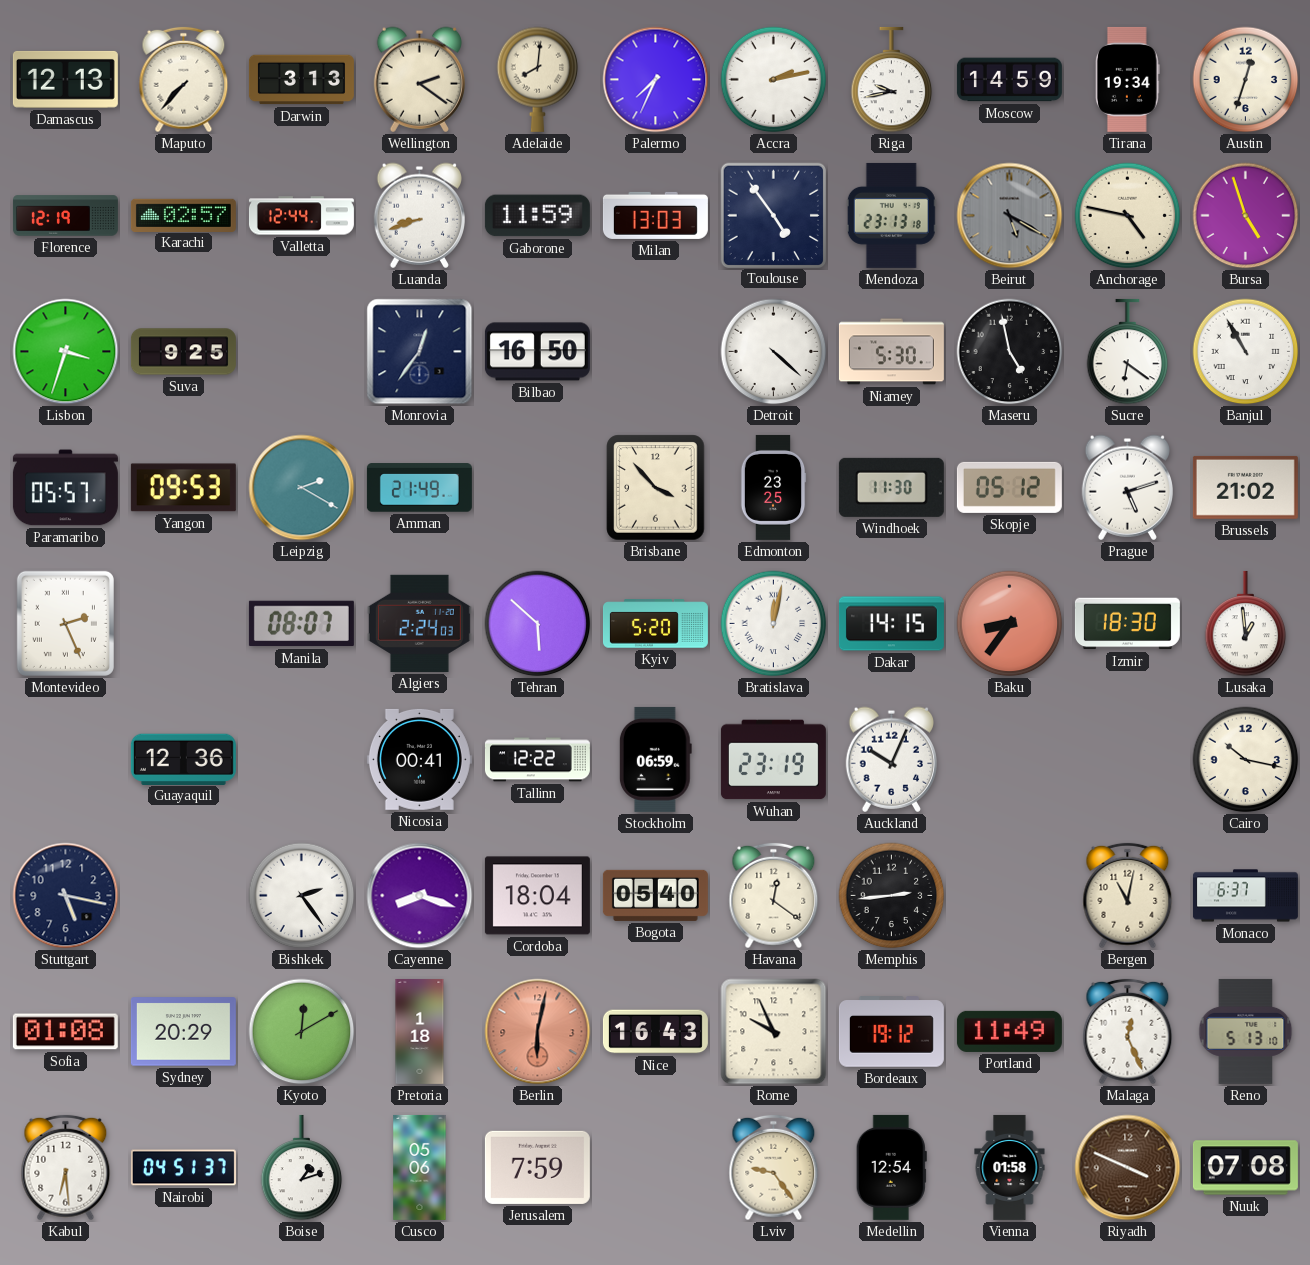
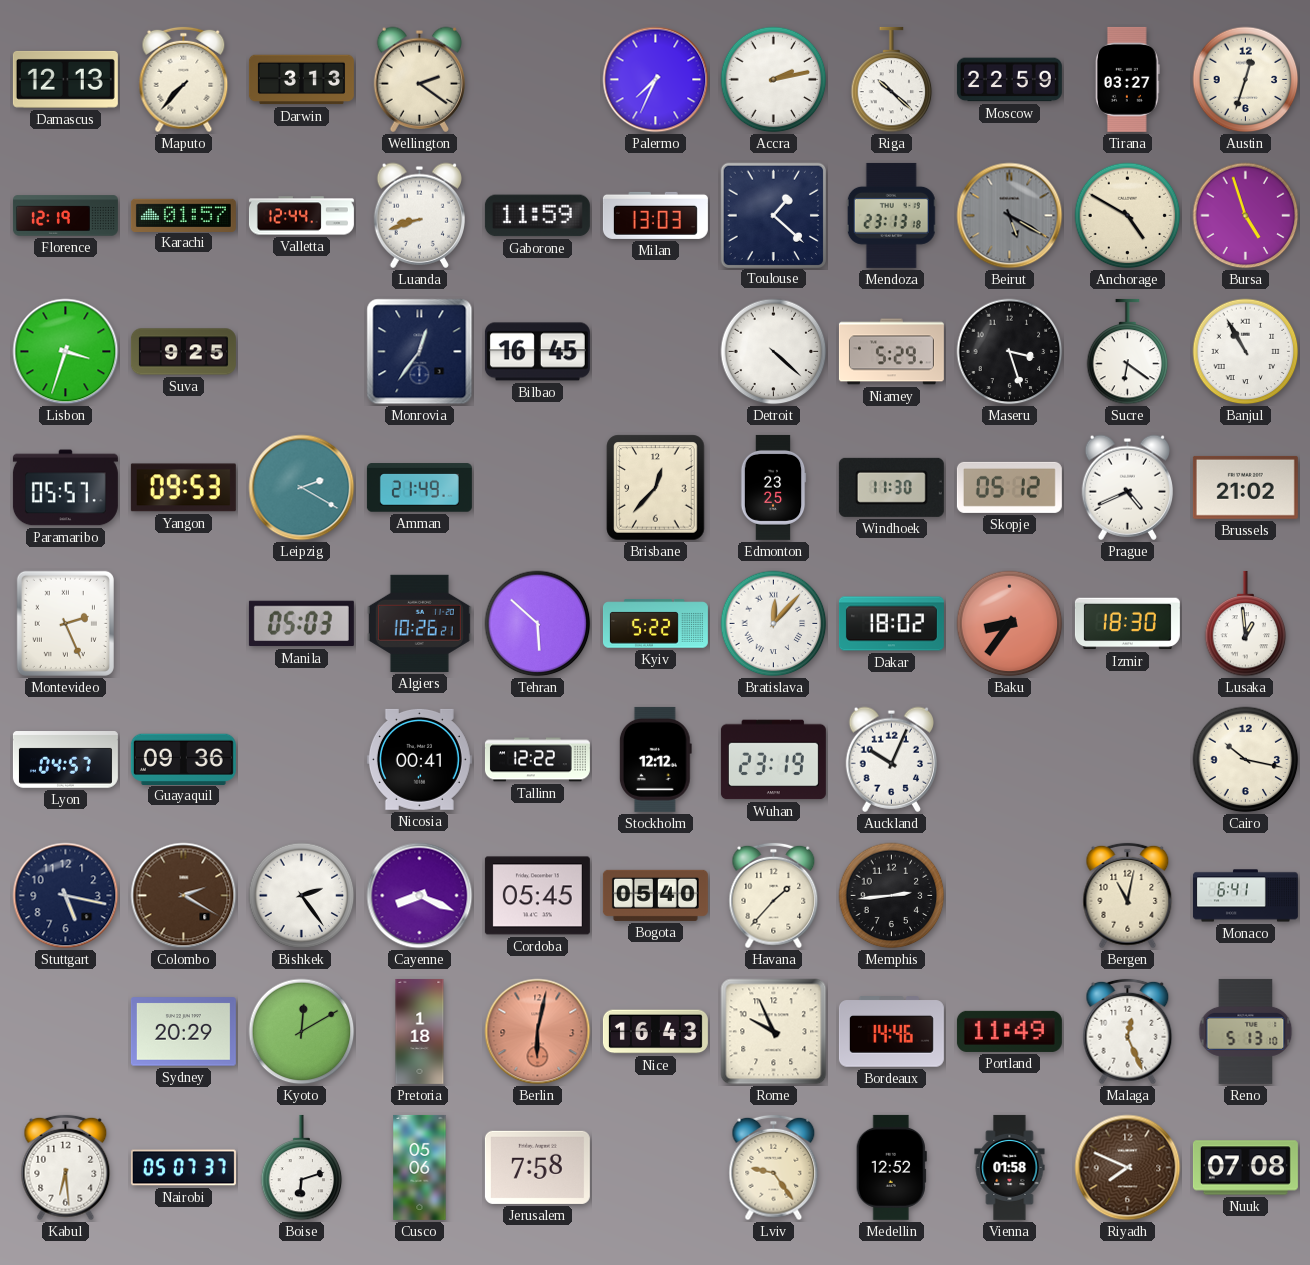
Adelaide: 8:01 -> none (538, 79)
Riga: 9:43 -> 10:22 (892, 80)
Moscow: 14:59 -> 22:59 (1009, 80)
Tirana: 19:34 -> 03:27 (1127, 79)
Karachi: 02:57 -> 01:57 (183, 215)
Toulouse: 4:54 -> 1:22 (773, 215)
Anchorage: 4:47 -> 4:50 (1128, 216)
Bilbao: 16:50 -> 16:45 (537, 352)
Niamey: 5:30 -> 5:29 (891, 352)
Maseru: 4:58 -> 3:27 (1010, 352)
Brisbane: 3:53 -> 12:37 (656, 488)
Prague: 5:12 -> 4:41 (1127, 487)
Manila: 08:07 -> 05:03 (301, 624)
Algiers: 2:24 -> 10:26 (419, 623)
Kyiv: 5:20 -> 5:22 (655, 624)
Bratislava: 12:02 -> 12:07 (774, 624)
Dakar: 14:15 -> 18:02 (891, 624)
Lyon: none -> 04:57 (65, 760)
Guayaquil: 12:36 -> 09:36 (183, 759)
Stockholm: 06:59 -> 12:12 (655, 759)
Colombo: none -> 2:20 (184, 896)
Cayenne: 8:18 -> 8:19 (420, 896)
Cordoba: 18:04 -> 05:45 (537, 896)
Havana: 12:21 -> 1:37 (774, 896)
Monaco: 6:37 -> 6:41 (1245, 896)
Sofia: 01:08 -> none (65, 1032)
Bordeaux: 19:12 -> 14:46 (891, 1032)
Nairobi: 04:51 -> 05:07 (183, 1168)
Boise: 1:12 -> 6:12 (302, 1168)
Jerusalem: 7:59 -> 7:58 (537, 1167)
Medellin: 12:54 -> 12:52 (891, 1167)
Riyadh: 3:49 -> 7:49 (1128, 1168)
